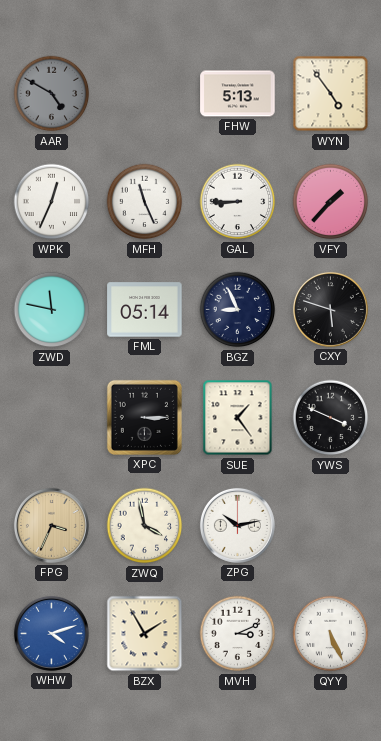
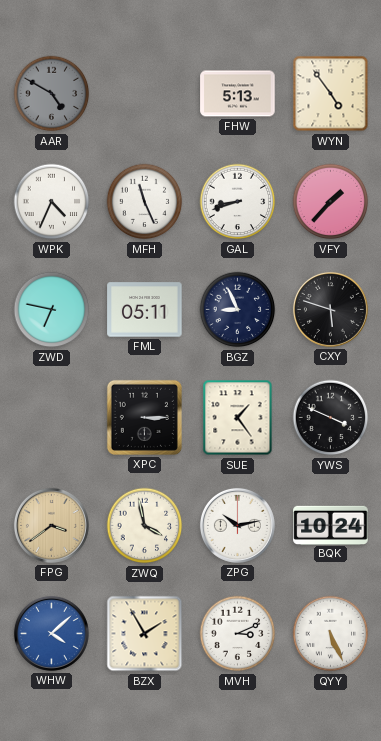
WPK: 12:34 -> 4:34 (52, 202)
GAL: 8:45 -> 8:42 (238, 202)
ZWD: 11:47 -> 6:47 (52, 310)
FML: 05:14 -> 05:11 (145, 310)
FPG: 3:34 -> 3:39 (51, 525)
BQK: none -> 10:24 (331, 525)
WHW: 4:12 -> 4:08 (51, 633)
